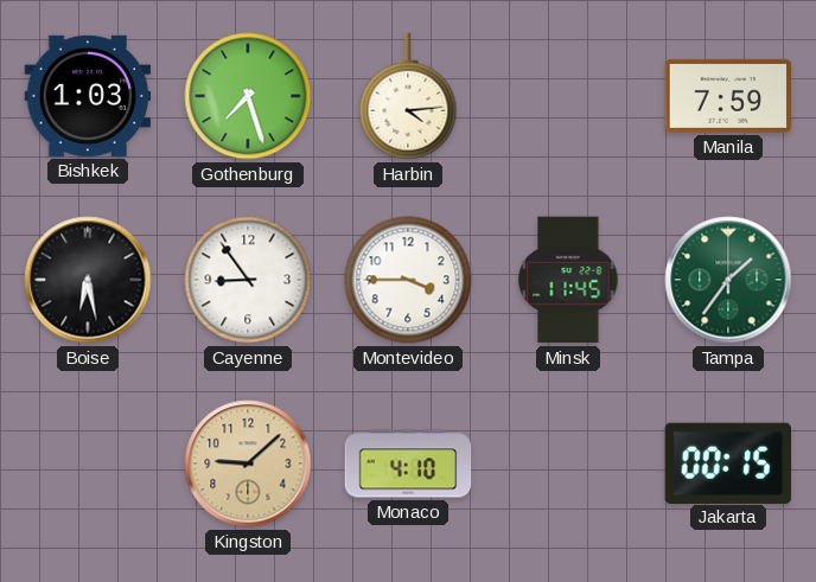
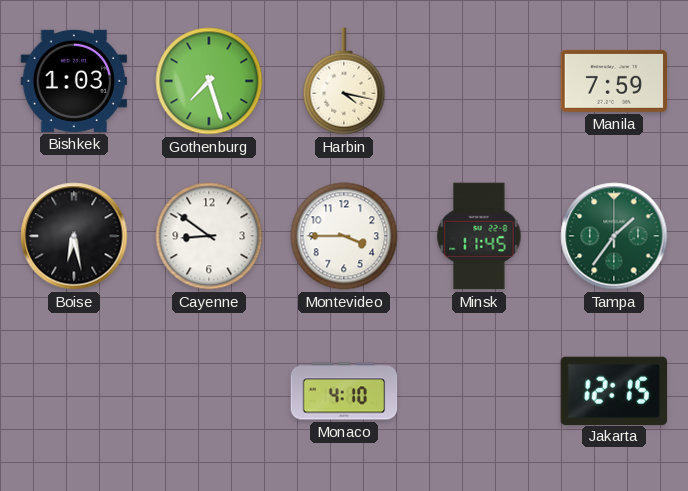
Harbin: 4:14 -> 4:17 (344, 81)
Cayenne: 8:54 -> 8:51 (209, 236)
Kingston: 9:08 -> none (248, 463)
Jakarta: 00:15 -> 12:15 (613, 390)
